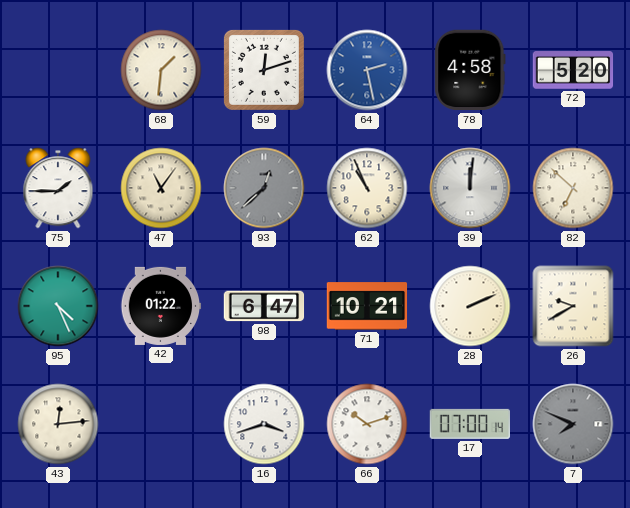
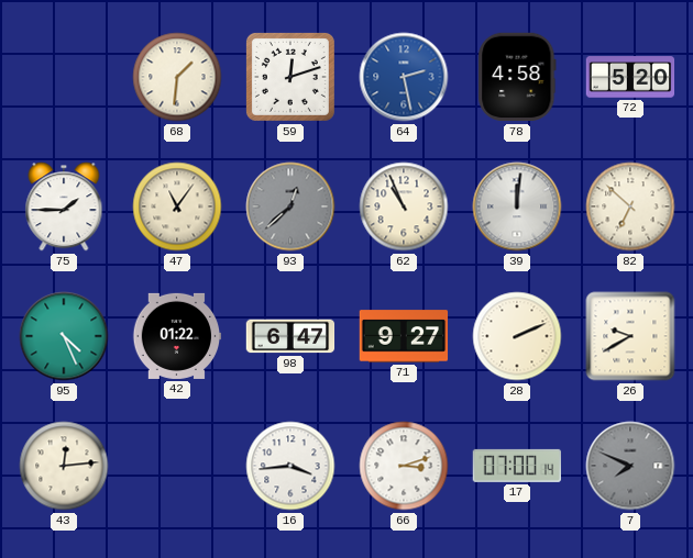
71: 10:21 -> 9:27 (404, 336)
16: 3:42 -> 3:44 (290, 466)
66: 10:12 -> 3:12 (404, 466)
